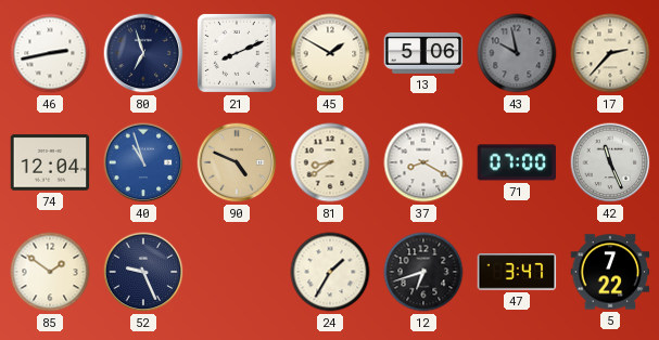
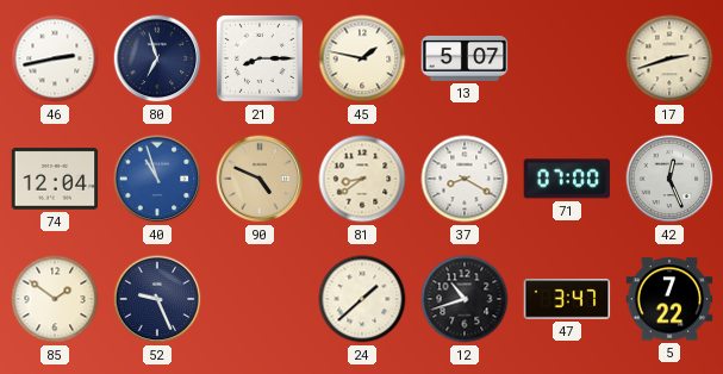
21: 8:11 -> 8:15 (260, 58)
45: 1:50 -> 1:47 (362, 58)
13: 5:06 -> 5:07 (465, 58)
43: 9:58 -> none (517, 53)
17: 2:37 -> 2:42 (669, 58)
42: 11:26 -> 12:26 (669, 179)
24: 1:35 -> 1:38 (362, 299)
12: 6:42 -> 10:42 (465, 299)
